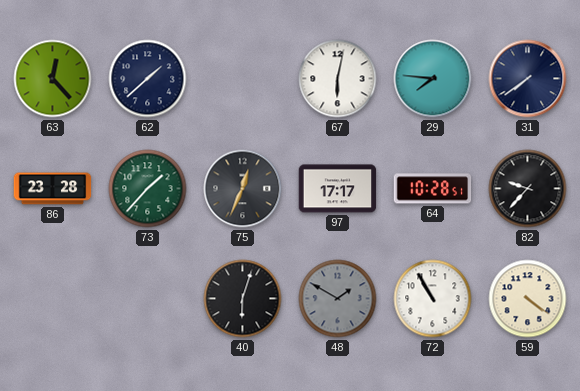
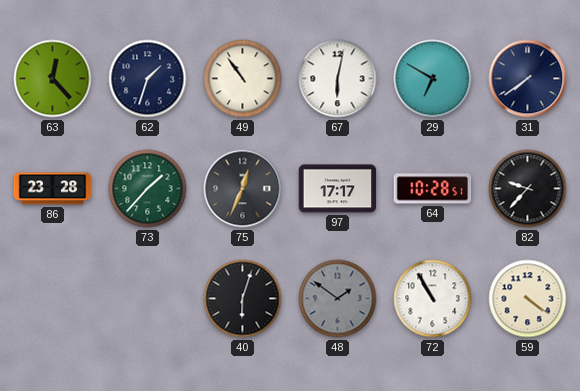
62: 1:38 -> 1:33 (148, 79)
49: none -> 10:54 (243, 79)
29: 7:46 -> 6:50 (433, 79)
48: 1:50 -> 1:51 (338, 299)
